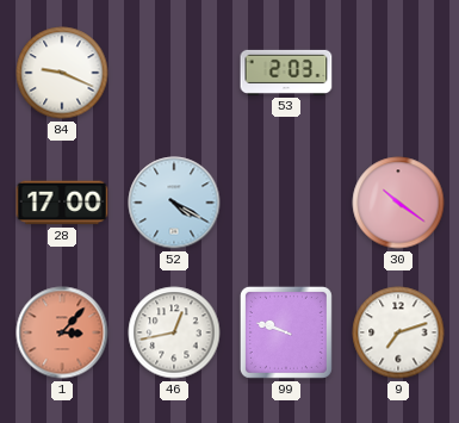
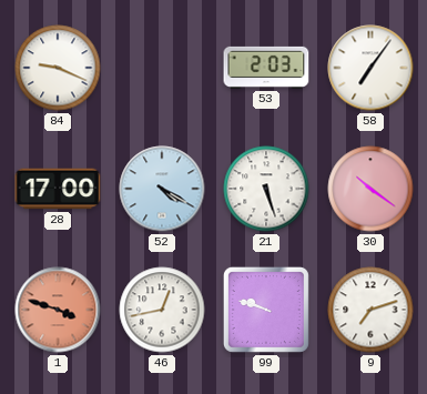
58: none -> 7:06 (370, 68)
21: none -> 5:27 (266, 189)
1: 3:07 -> 3:48 (58, 310)
